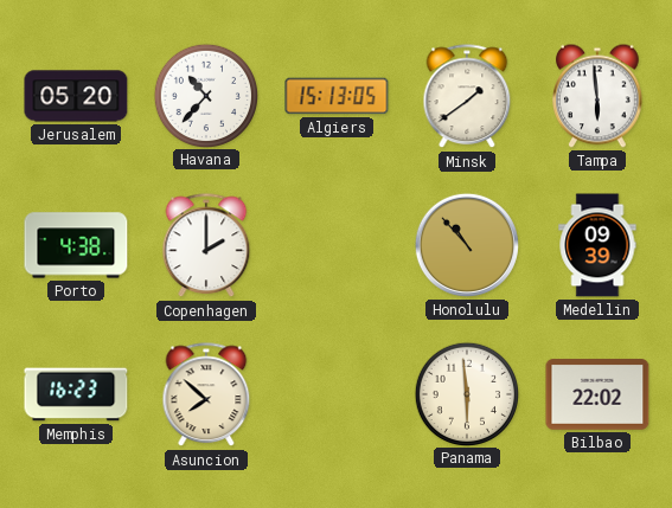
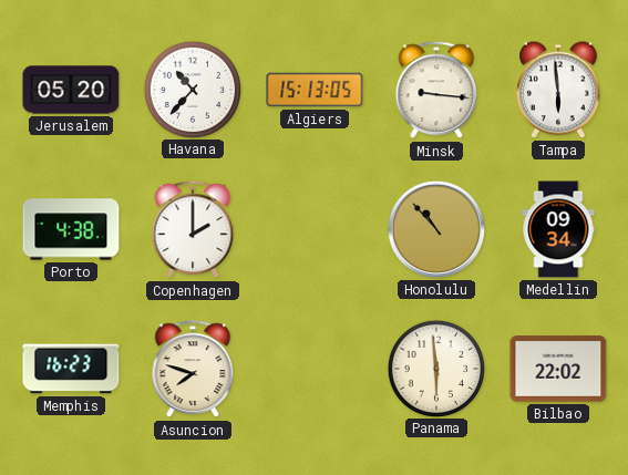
Minsk: 1:39 -> 9:16 (436, 91)
Medellin: 09:39 -> 09:34 (558, 229)
Asuncion: 7:52 -> 7:48 (193, 370)
